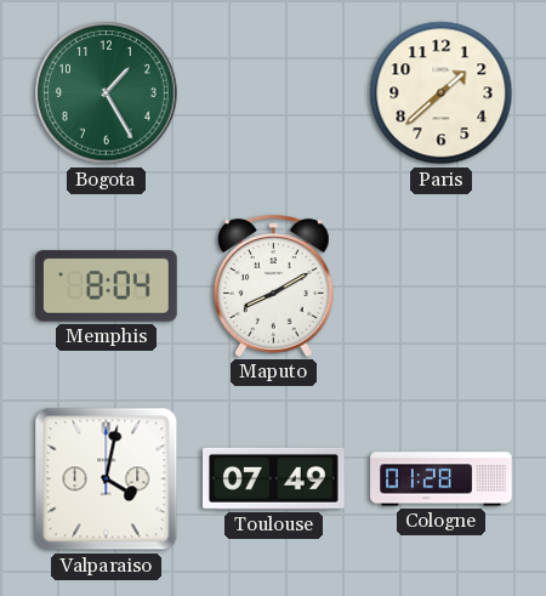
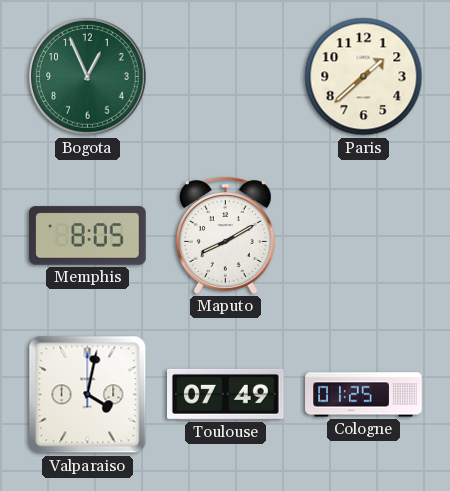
Bogota: 1:25 -> 12:56 (88, 77)
Memphis: 8:04 -> 8:05 (88, 236)
Cologne: 01:28 -> 01:25 (364, 395)
